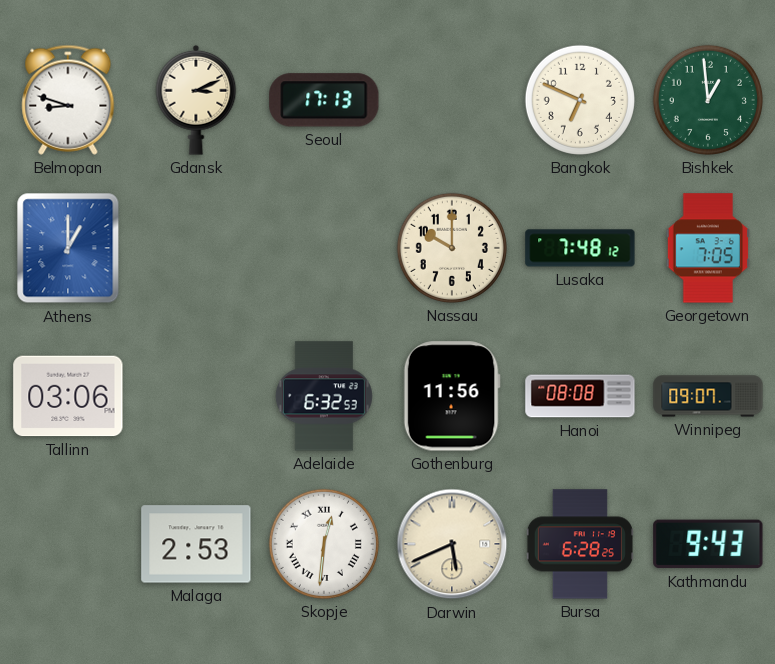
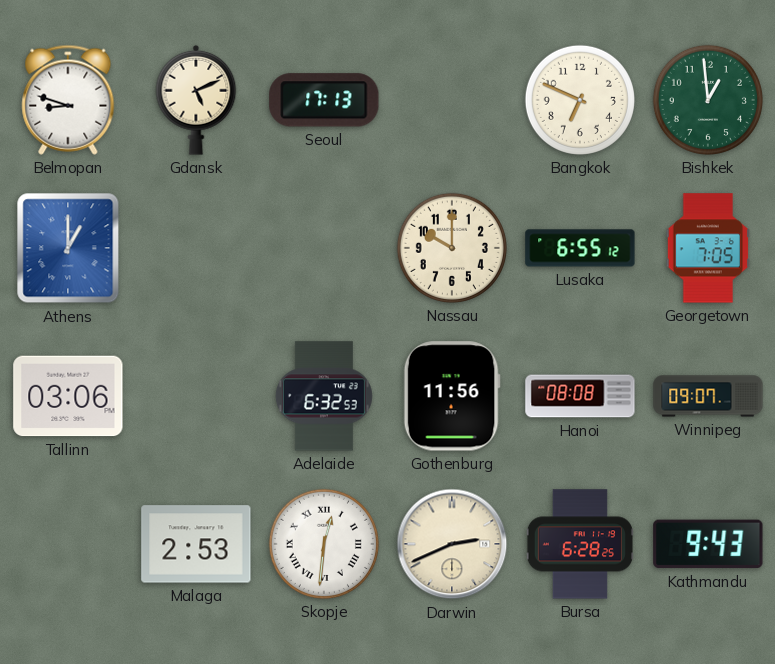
Gdansk: 3:11 -> 5:11 (196, 100)
Lusaka: 7:48 -> 6:55 (580, 248)
Darwin: 5:41 -> 2:41 (452, 544)
